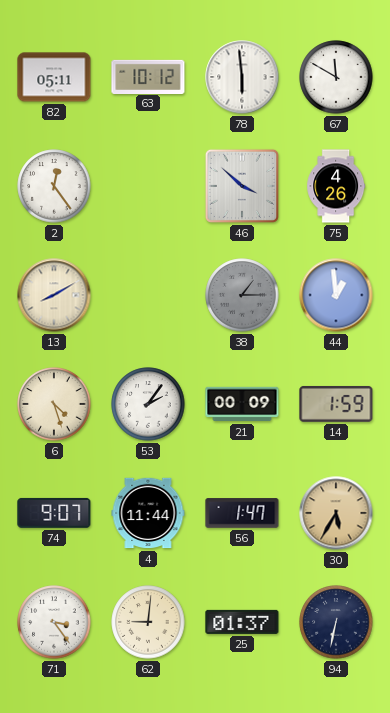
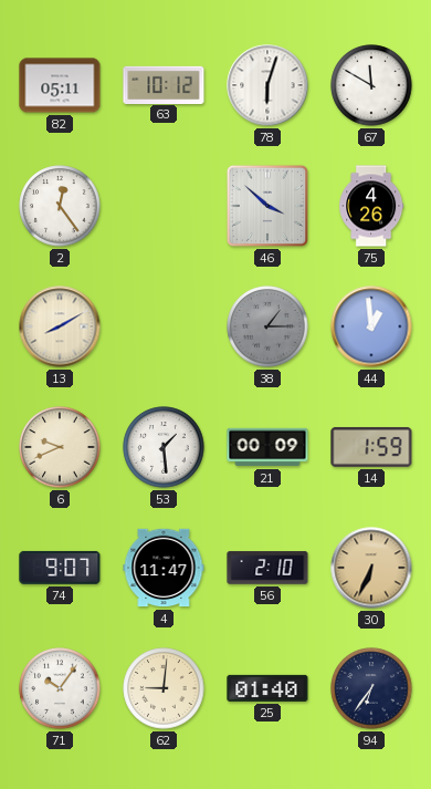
78: 5:59 -> 6:03 (267, 85)
6: 4:27 -> 9:41 (60, 447)
53: 2:06 -> 1:29 (164, 447)
4: 11:44 -> 11:47 (164, 568)
56: 1:47 -> 2:10 (267, 568)
30: 5:35 -> 6:34 (371, 568)
71: 3:24 -> 10:06 (60, 688)
25: 01:37 -> 01:40 (267, 688)
94: 6:32 -> 6:36 (371, 688)
